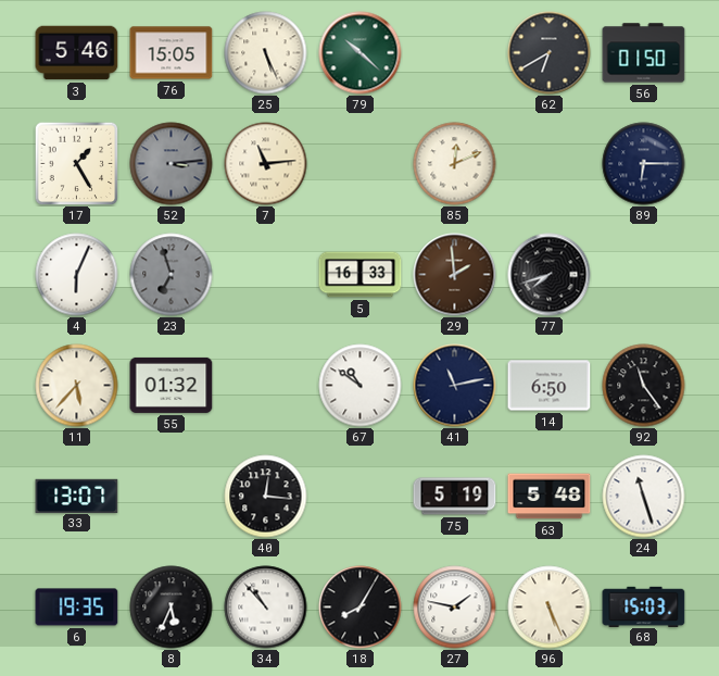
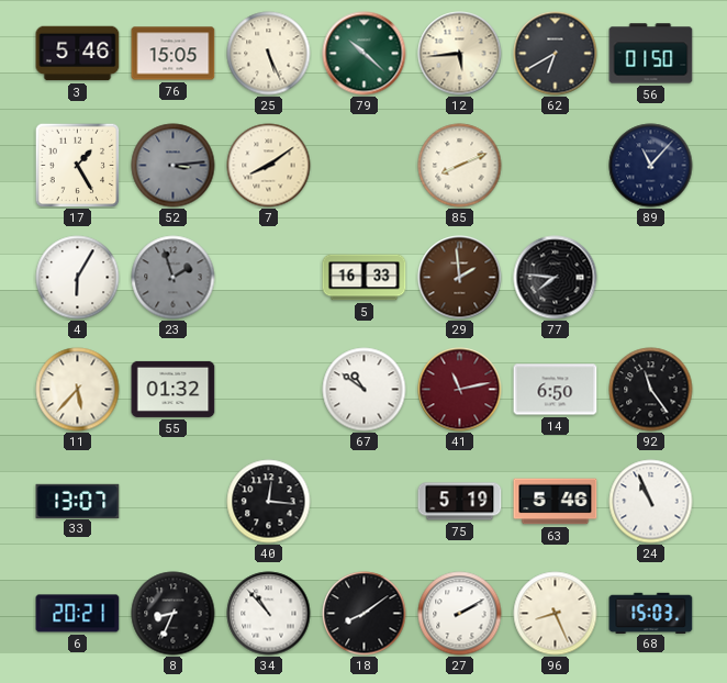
12: none -> 5:44 (460, 54)
7: 11:14 -> 8:09 (269, 166)
85: 12:11 -> 8:11 (460, 166)
89: 6:15 -> 11:07 (651, 166)
4: 6:04 -> 6:05 (78, 278)
23: 6:57 -> 1:57 (174, 278)
77: 7:42 -> 7:46 (556, 278)
41 dial: navy -> burgundy (460, 390)
63: 5:48 -> 5:46 (556, 502)
24: 11:27 -> 10:56 (651, 502)
6: 19:35 -> 20:21 (78, 614)
8: 5:34 -> 8:34 (174, 614)
18: 8:05 -> 8:09 (365, 614)
27: 1:47 -> 2:10 (460, 614)
96: 5:26 -> 8:26 (556, 614)
